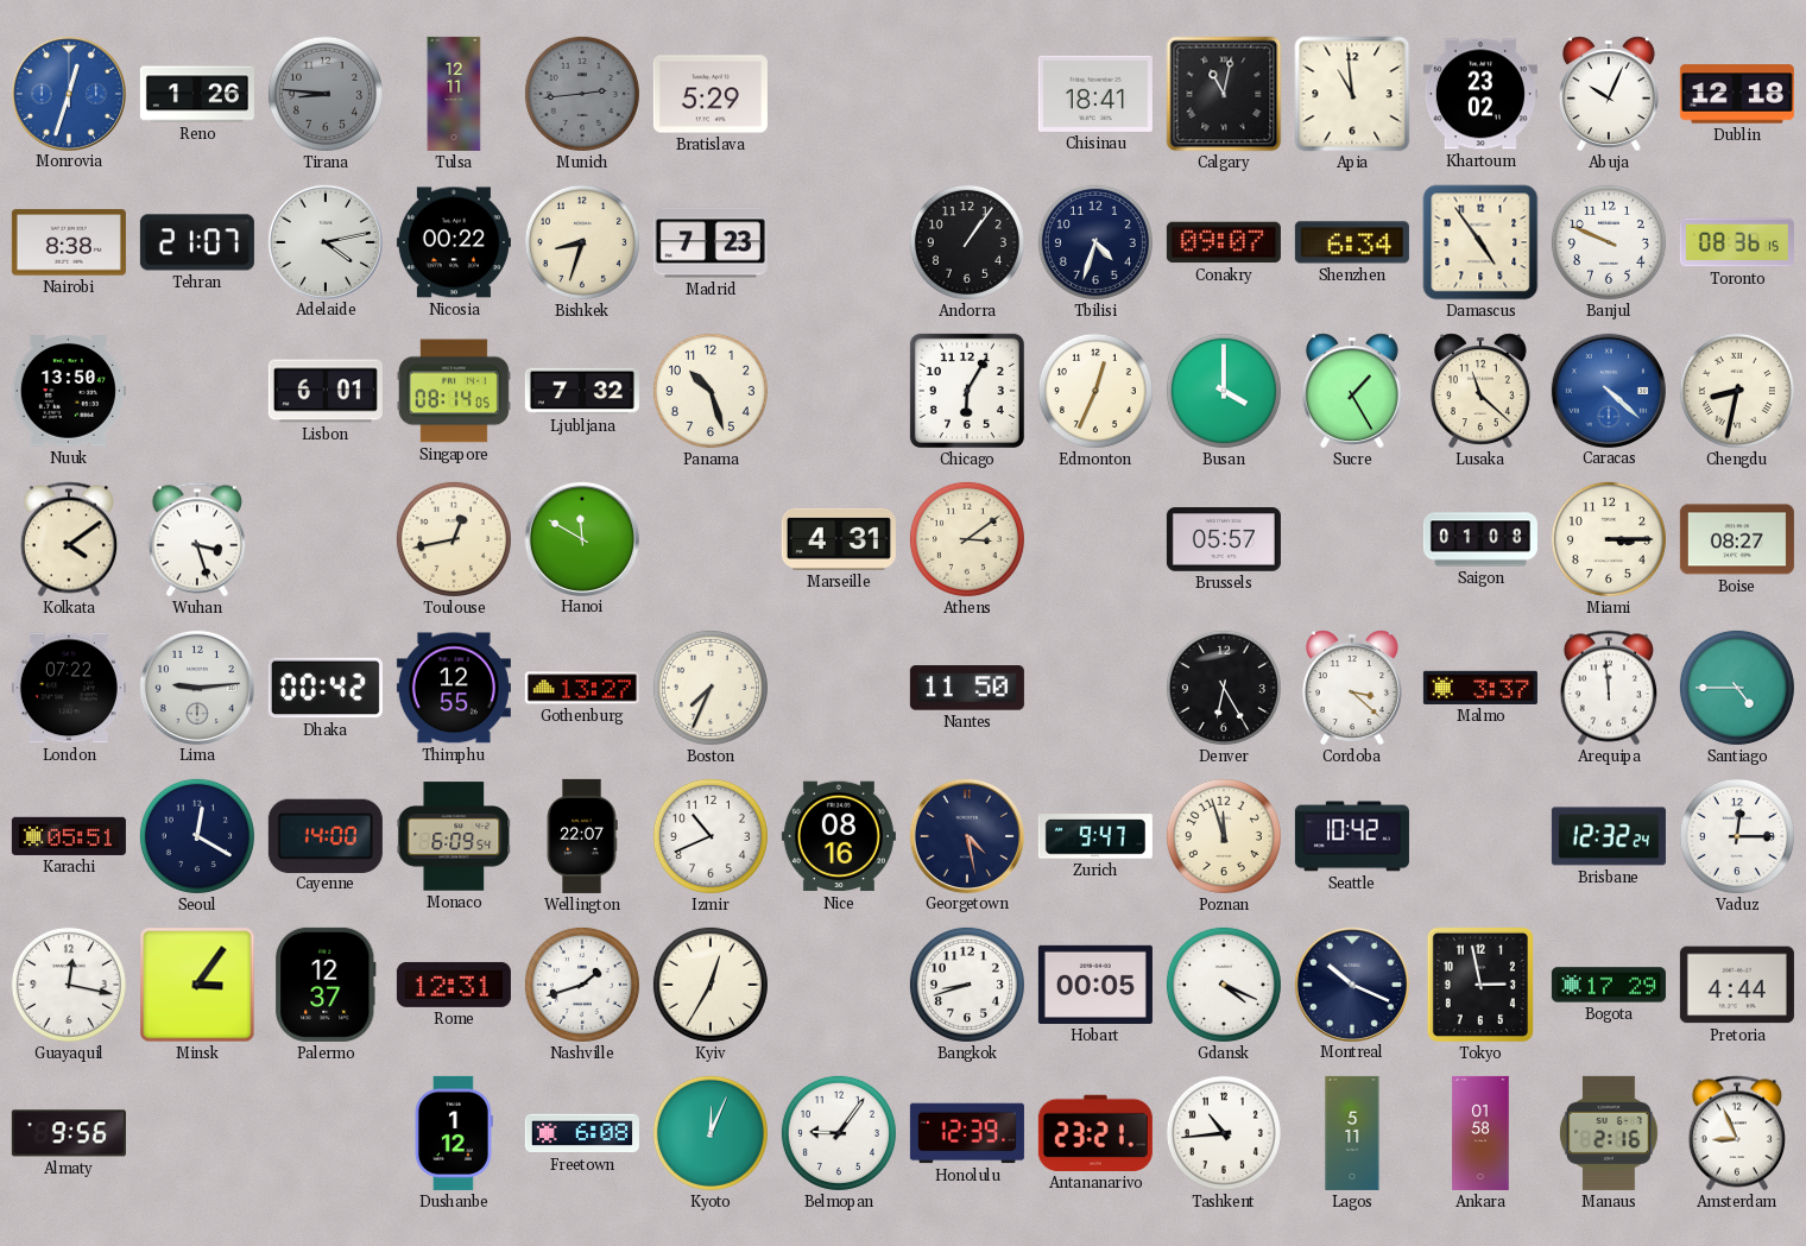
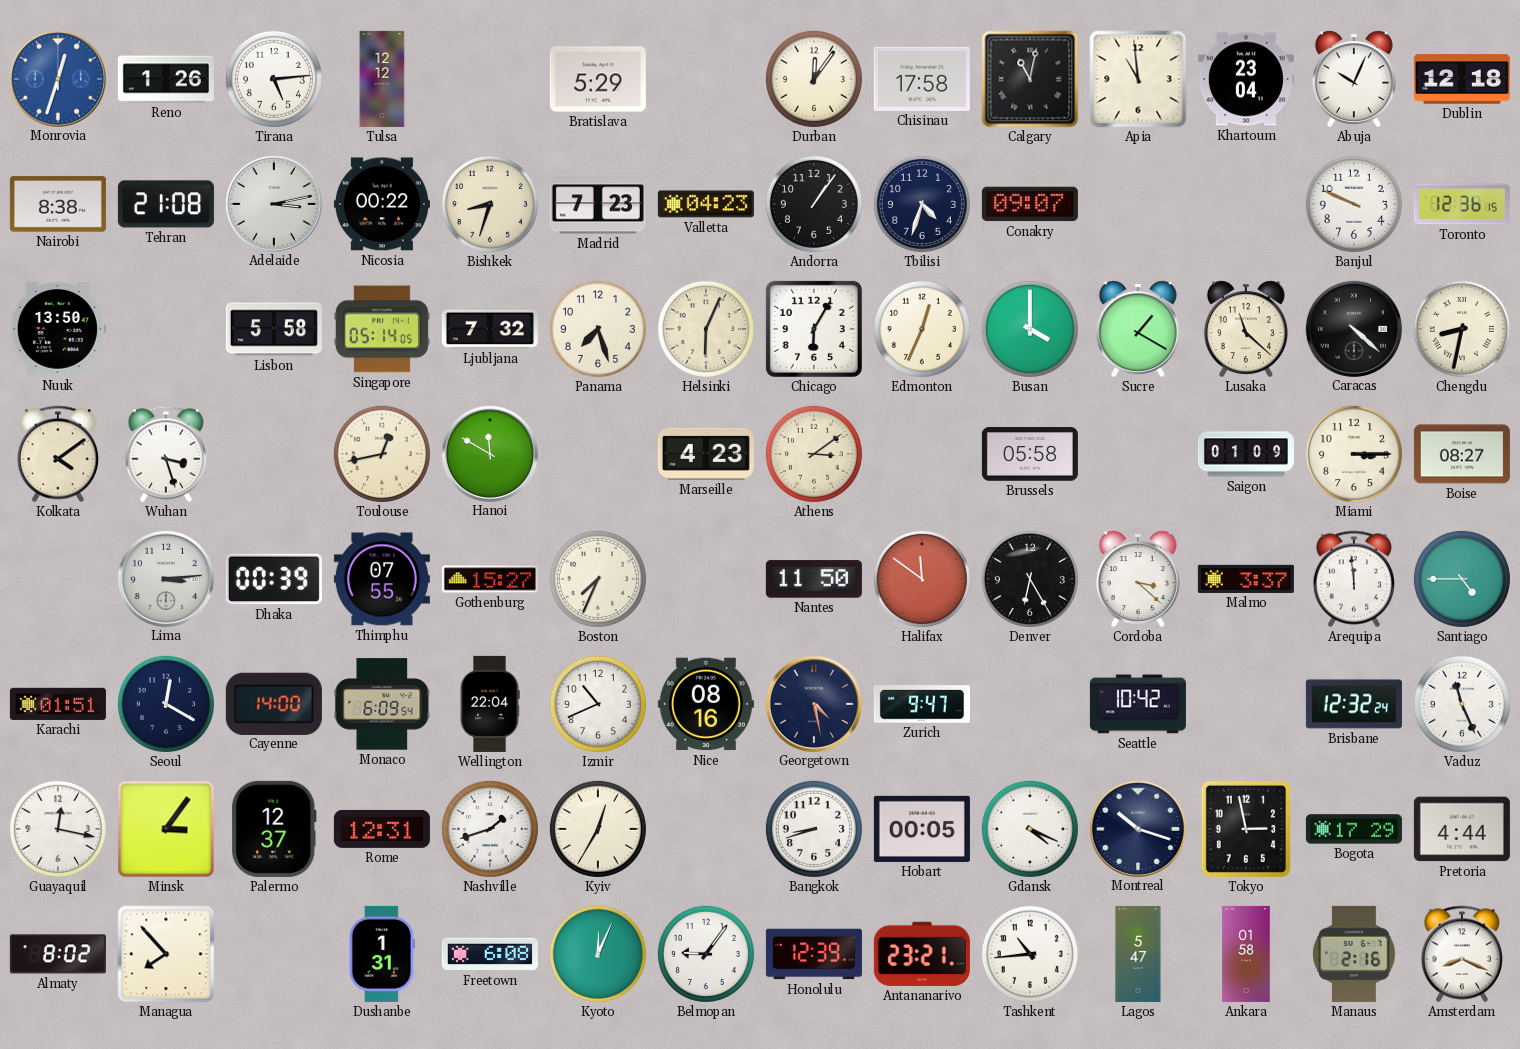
Tirana: 8:46 -> 5:14 (274, 79)
Tirana dial: grey -> white (274, 79)
Tulsa: 12:11 -> 12:12 (382, 79)
Munich: 2:44 -> none (582, 94)
Durban: none -> 12:06 (814, 79)
Chisinau: 18:41 -> 17:58 (922, 79)
Khartoum: 23:02 -> 23:04 (1246, 79)
Tehran: 21:07 -> 21:08 (166, 204)
Adelaide: 4:13 -> 3:13 (273, 203)
Valletta: none -> 04:23 (706, 204)
Shenzhen: 6:34 -> none (1352, 242)
Damascus: 4:54 -> none (1480, 242)
Toronto: 08:36 -> 12:36 (1462, 204)
Lisbon: 6:01 -> 5:58 (274, 329)
Singapore: 08:14 -> 05:14 (382, 329)
Panama: 10:27 -> 7:27 (598, 329)
Helsinki: none -> 6:04 (706, 329)
Sucre: 1:25 -> 1:20 (1138, 329)
Caracas dial: blue -> black (1353, 328)
Marseille: 4:31 -> 4:23 (706, 454)
Brussels: 05:57 -> 05:58 (1030, 454)
Saigon: 01:08 -> 01:09 (1246, 454)
London: 07:22 -> none (69, 688)
Lima: 9:14 -> 3:14 (165, 578)
Dhaka: 00:42 -> 00:39 (274, 579)
Thimphu: 12:55 -> 07:55 (382, 579)
Gothenburg: 13:27 -> 15:27 (490, 579)
Halifax: none -> 11:51 (922, 579)
Karachi: 05:51 -> 01:51 (58, 704)
Wellington: 22:07 -> 22:04 (490, 704)
Poznan: 11:57 -> none (1224, 836)
Vaduz: 12:15 -> 11:26 (1462, 704)
Montreal: 10:19 -> 10:18 (1137, 828)
Almaty: 9:56 -> 8:02 (58, 954)
Managua: none -> 7:53 (166, 954)
Dushanbe: 1:12 -> 1:31 (382, 954)
Lagos: 5:11 -> 5:47 (1138, 954)
Amsterdam: 8:56 -> 8:19 (1461, 954)
